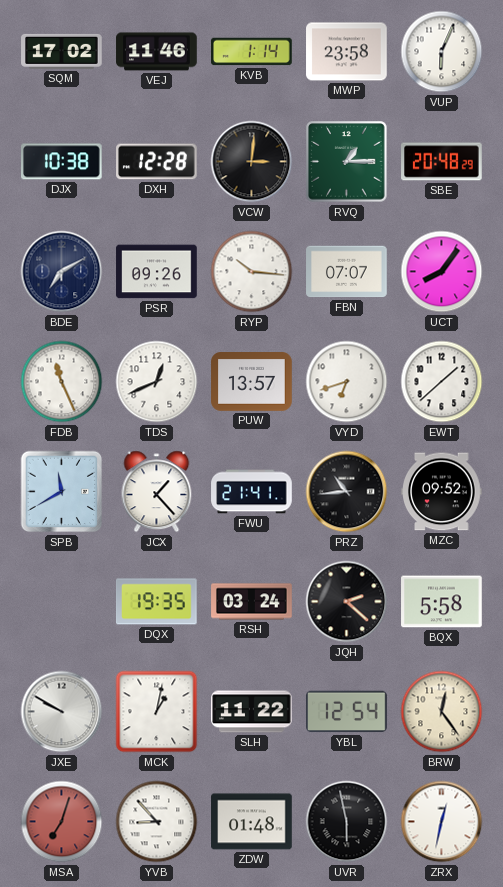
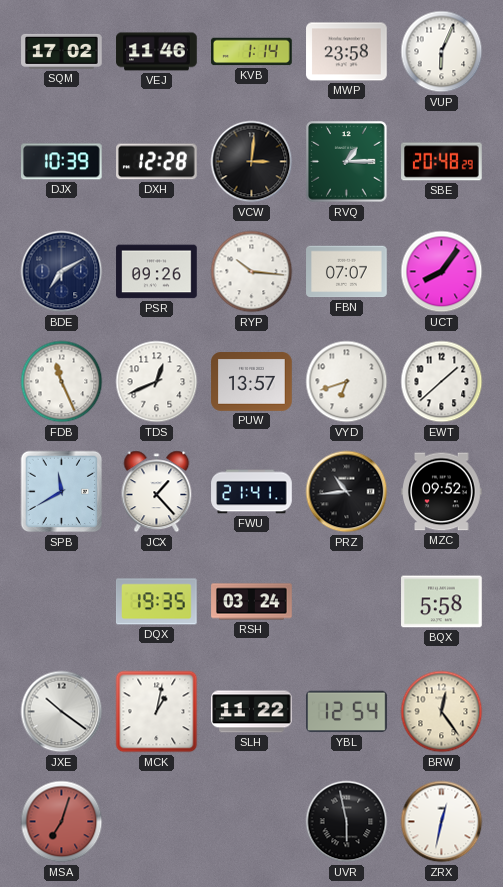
DJX: 10:38 -> 10:39 (62, 162)
JQH: 2:22 -> none (347, 602)
JXE: 9:50 -> 10:21 (62, 712)
YVB: 8:53 -> none (157, 822)
ZDW: 01:48 -> none (252, 822)
